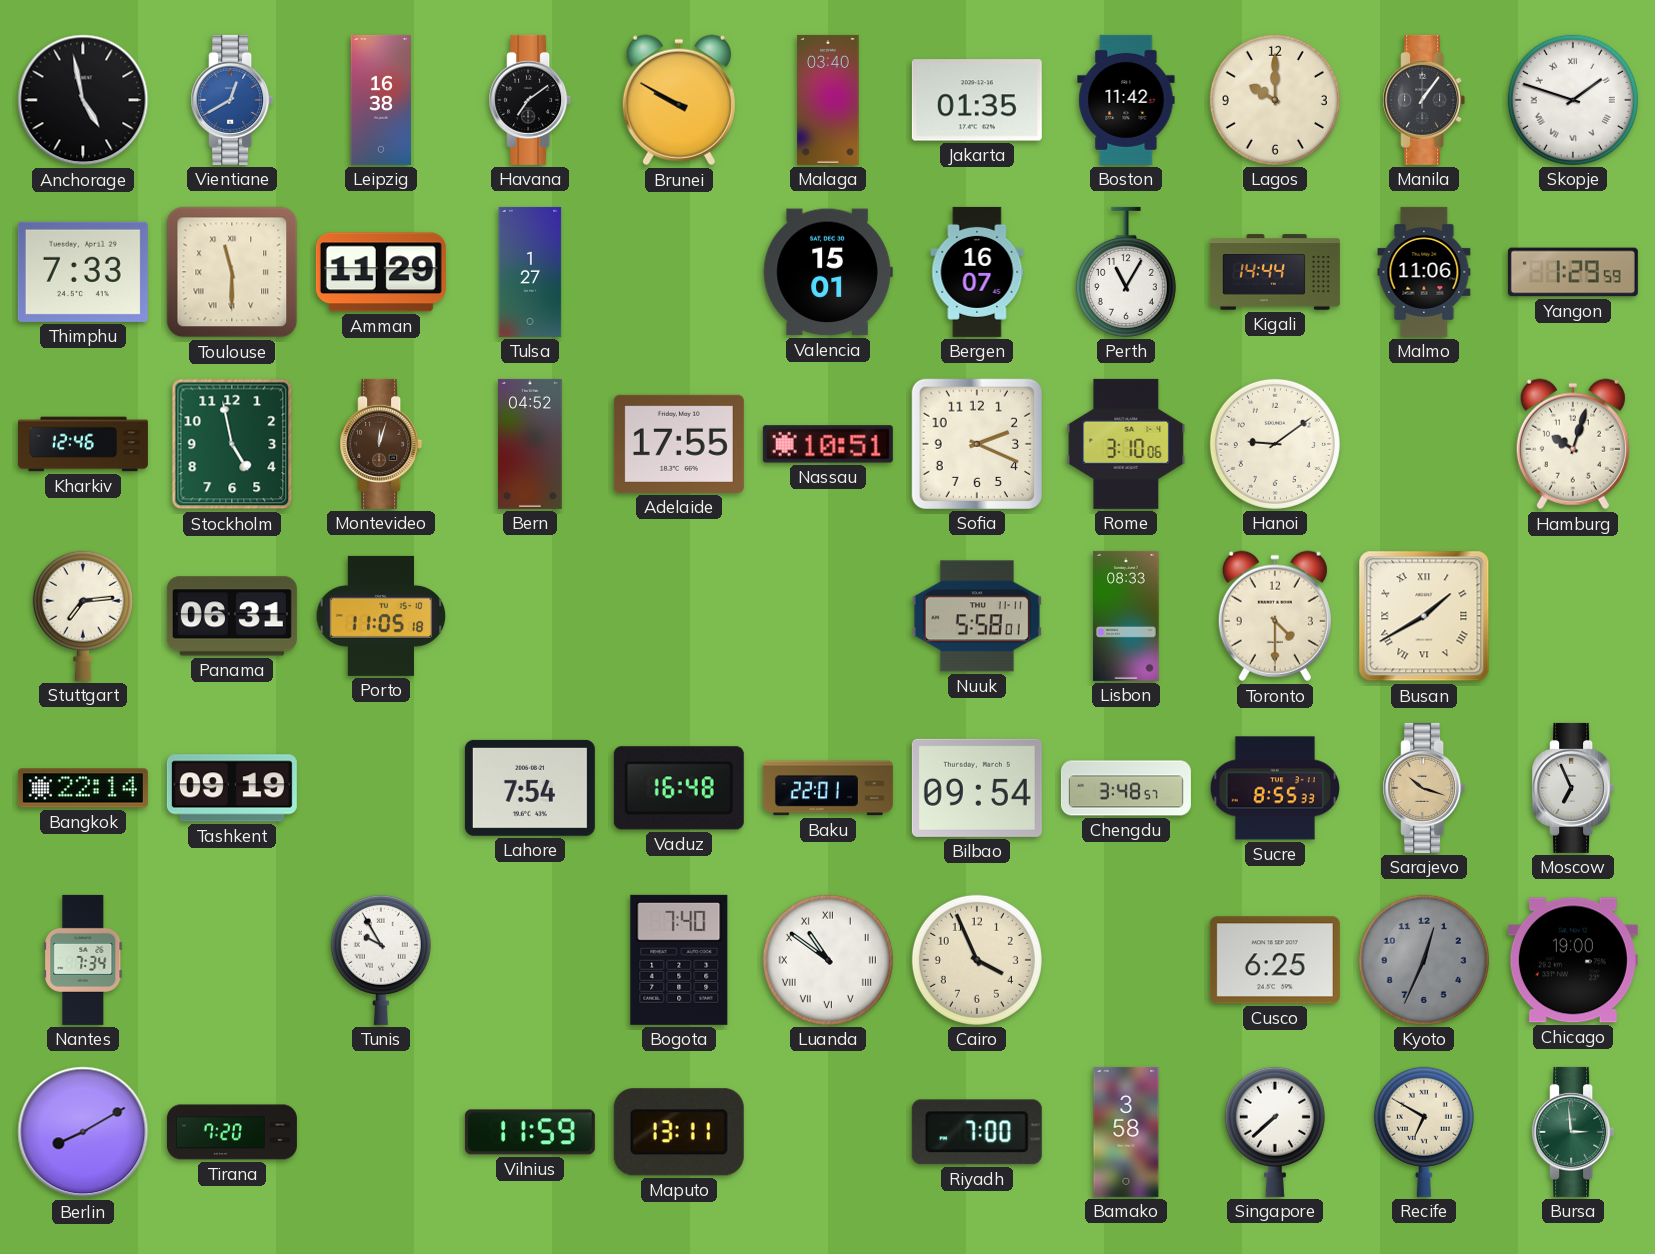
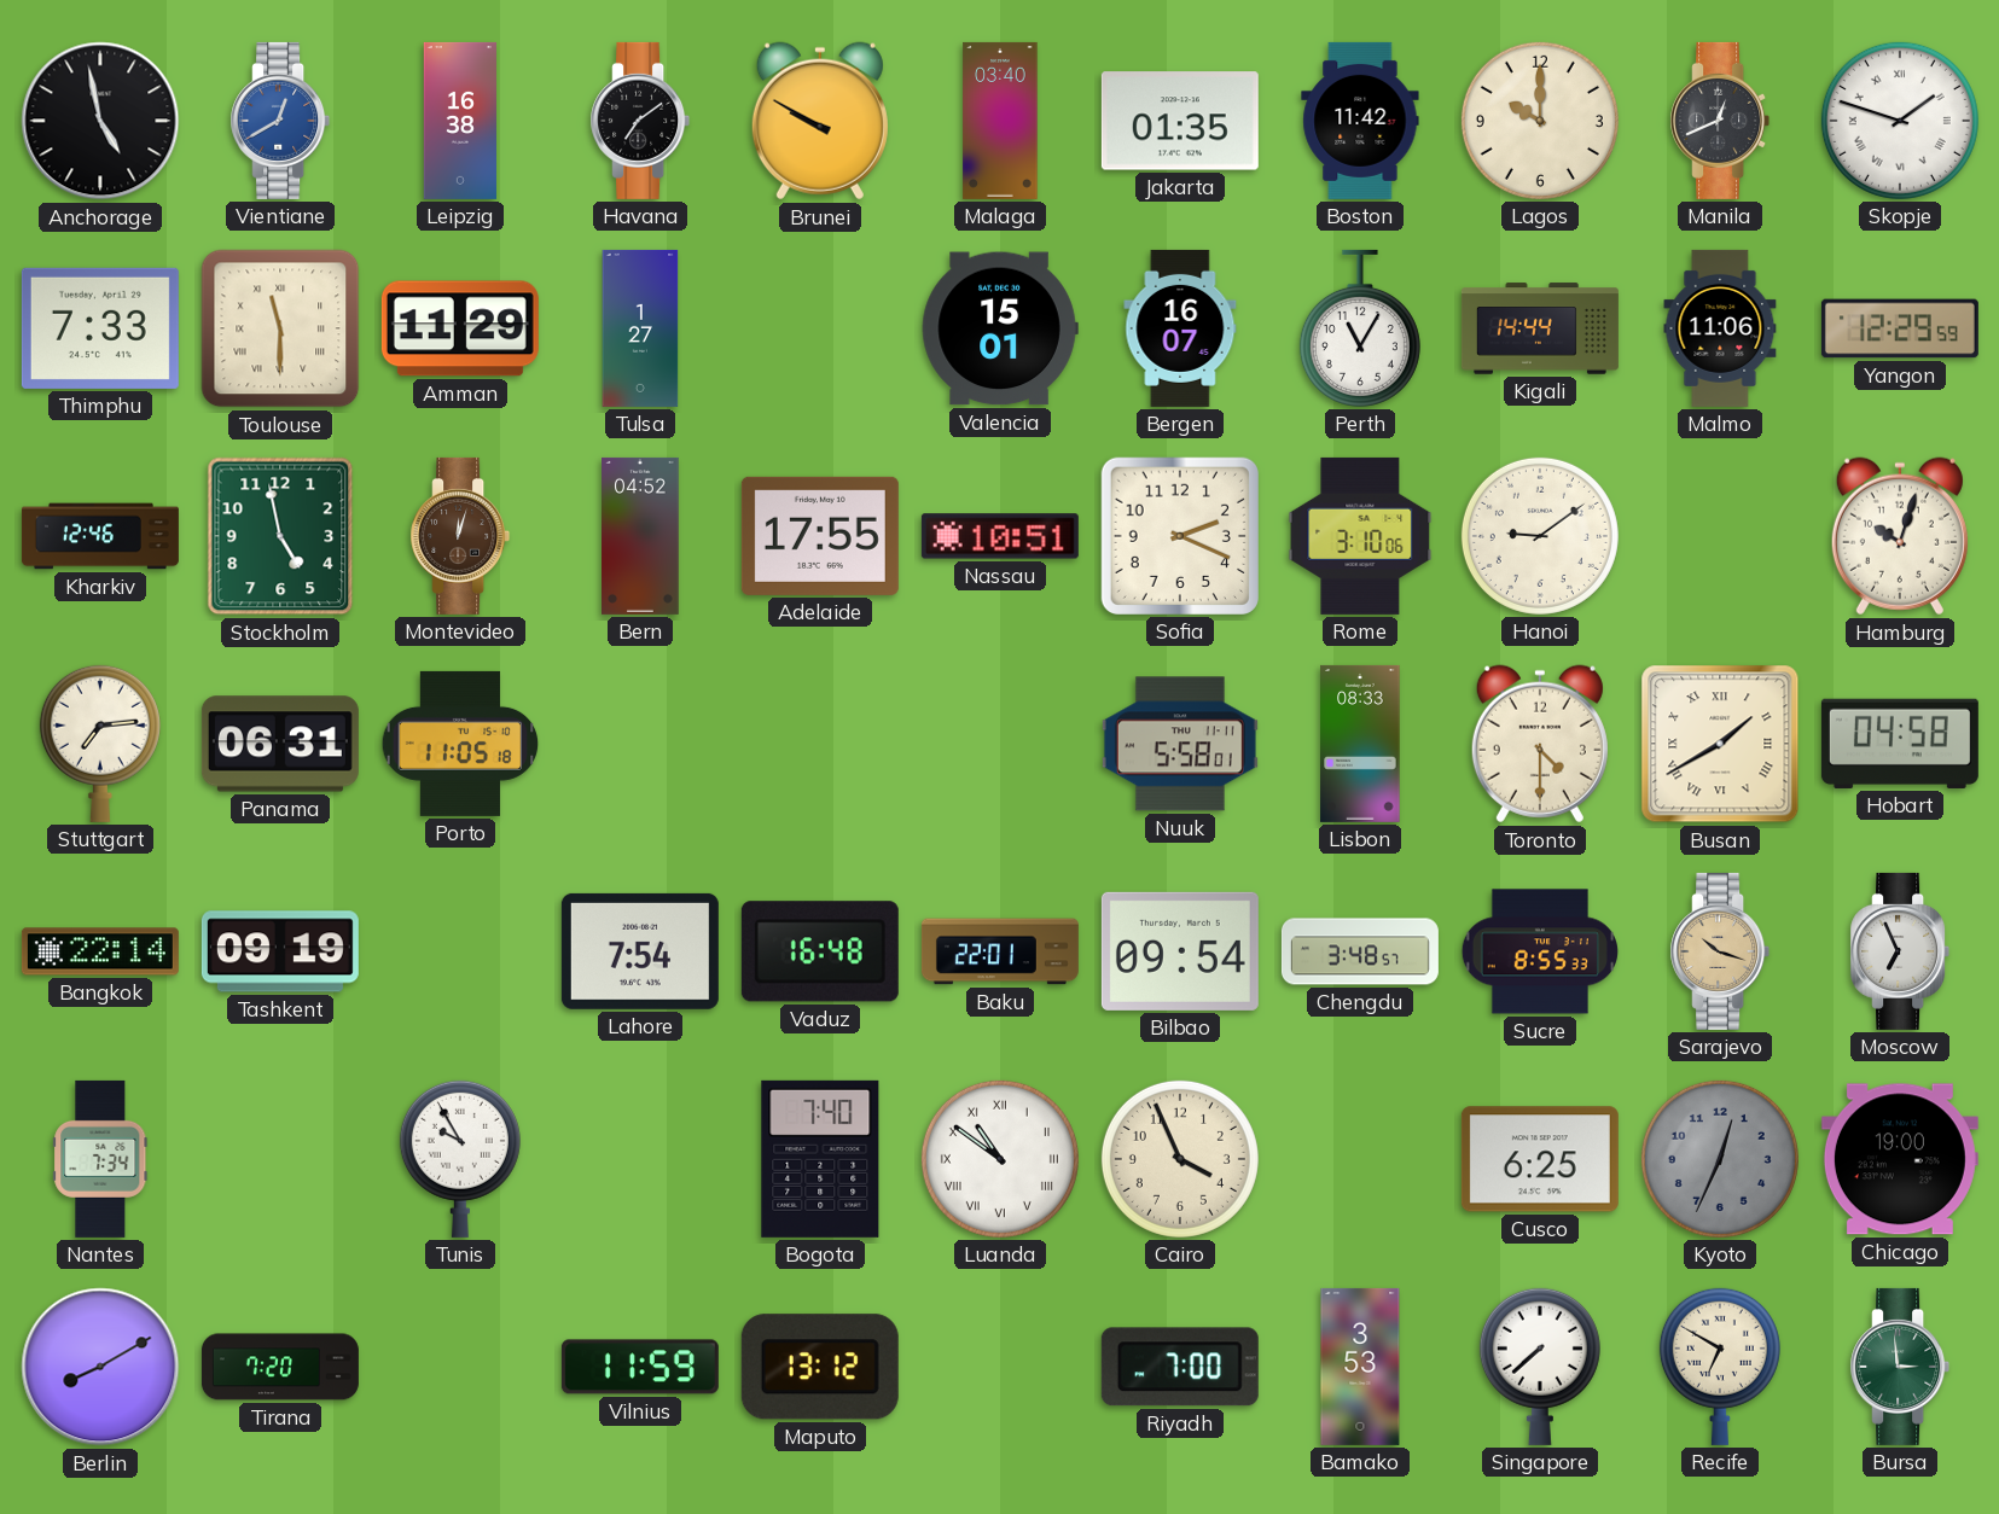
Manila: 1:06 -> 12:41 (1720, 121)
Yangon: 1:29 -> 12:29 (1900, 328)
Hobart: none -> 04:58 (1900, 744)
Maputo: 13:11 -> 13:12 (820, 1367)
Bamako: 3:58 -> 3:53 (1360, 1367)
